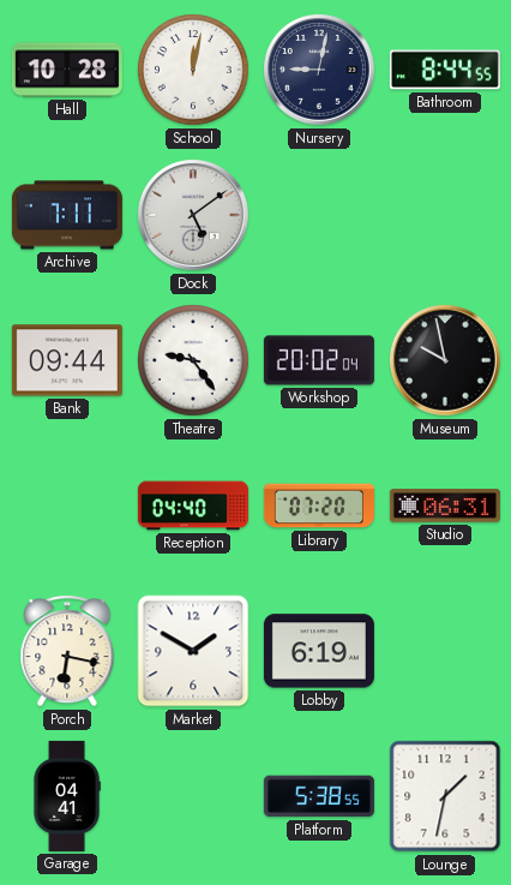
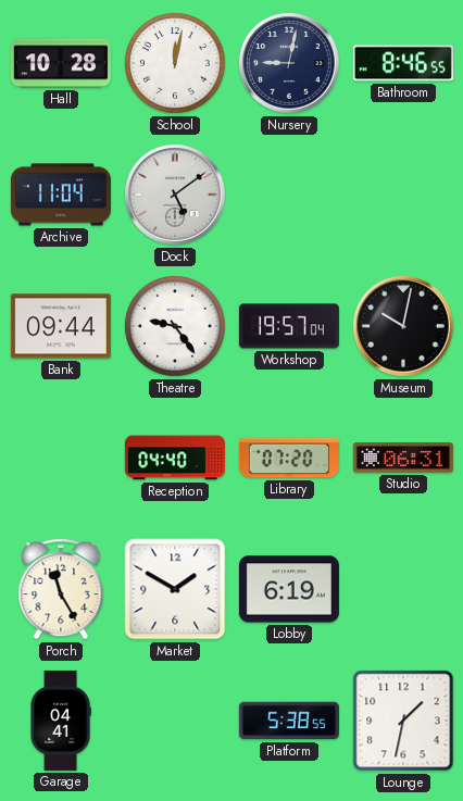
Bathroom: 8:44 -> 8:46 (403, 63)
Archive: 7:11 -> 11:04 (61, 195)
Workshop: 20:02 -> 19:57 (289, 326)
Museum: 9:58 -> 10:02 (404, 327)
Porch: 6:17 -> 11:25 (61, 589)
